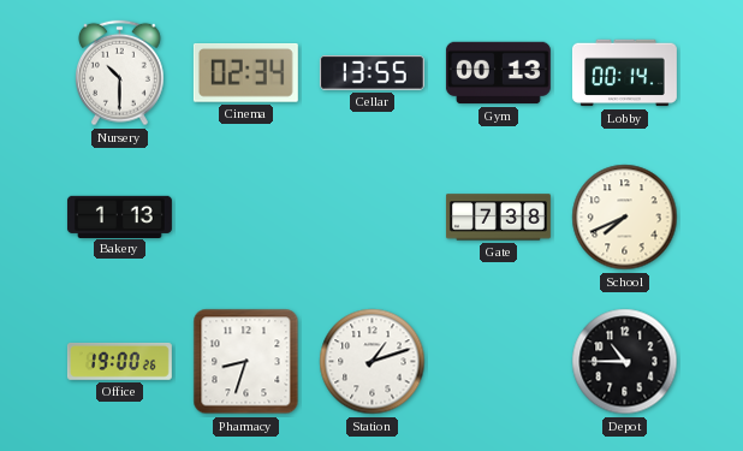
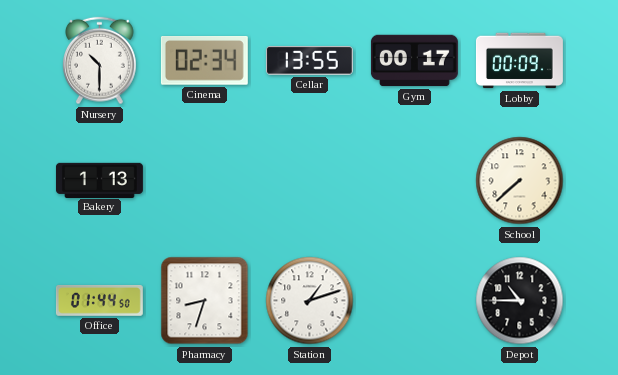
Gym: 00:13 -> 00:17 (414, 61)
Lobby: 00:14 -> 00:09 (519, 61)
Gate: 7:38 -> none (498, 218)
School: 7:41 -> 7:38 (520, 181)
Office: 19:00 -> 01:44 (99, 300)
